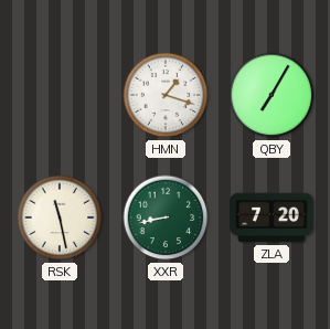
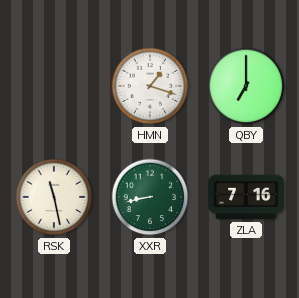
QBY: 7:05 -> 7:00 (246, 86)
ZLA: 7:20 -> 7:16 (246, 197)
